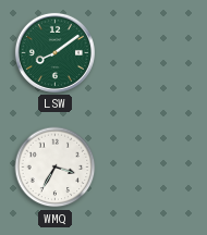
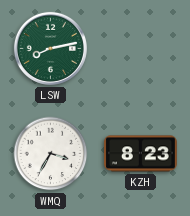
LSW: 8:09 -> 8:13 (50, 48)
KZH: none -> 8:23 (140, 154)
